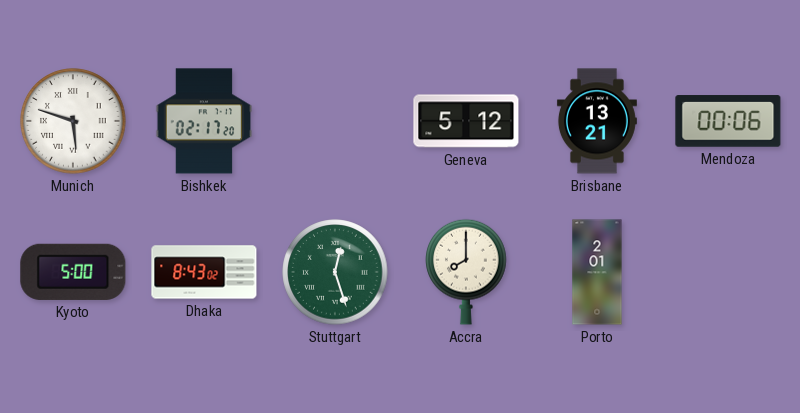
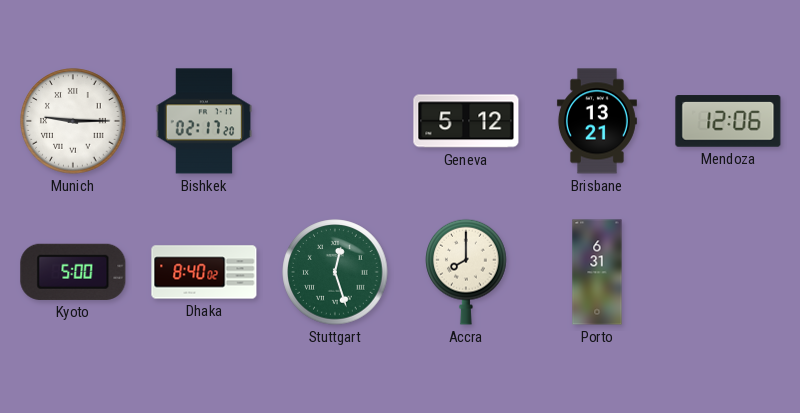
Munich: 5:48 -> 9:15 (73, 121)
Mendoza: 00:06 -> 12:06 (728, 121)
Dhaka: 8:43 -> 8:40 (204, 272)
Porto: 2:01 -> 6:31 (597, 272)
